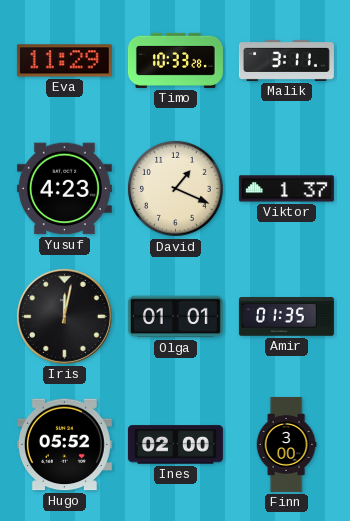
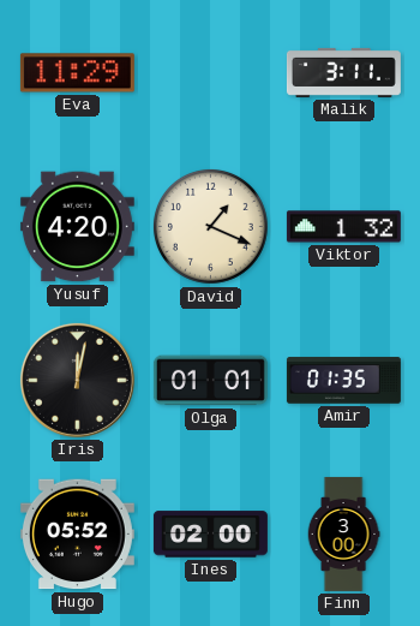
Timo: 10:33 -> none (175, 60)
Yusuf: 4:23 -> 4:20 (77, 227)
Viktor: 1:37 -> 1:32 (343, 227)
